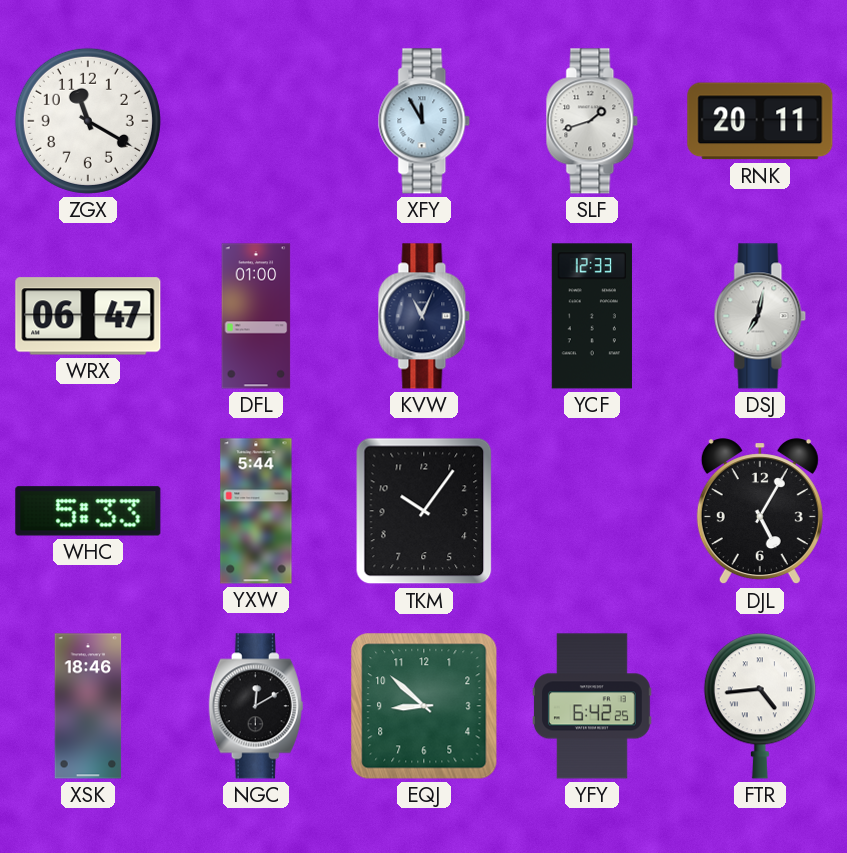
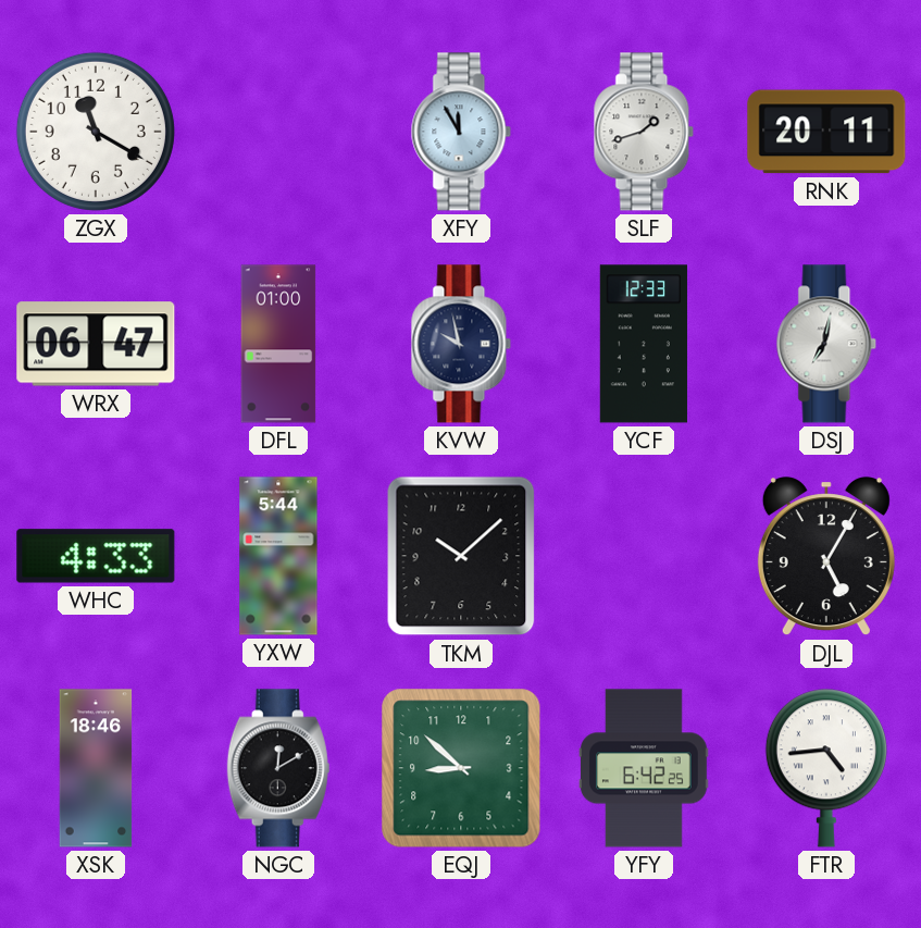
KVW: 11:04 -> 9:58 (461, 344)
WHC: 5:33 -> 4:33 (96, 556)
TKM: 10:06 -> 10:08 (461, 556)
